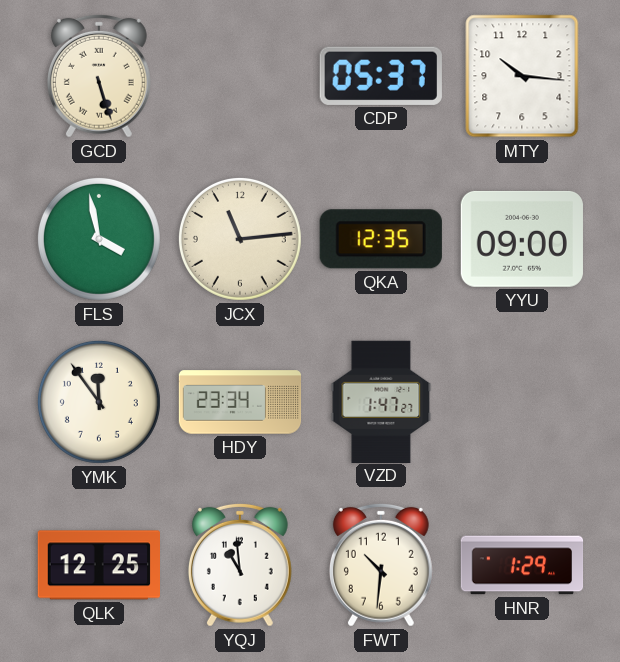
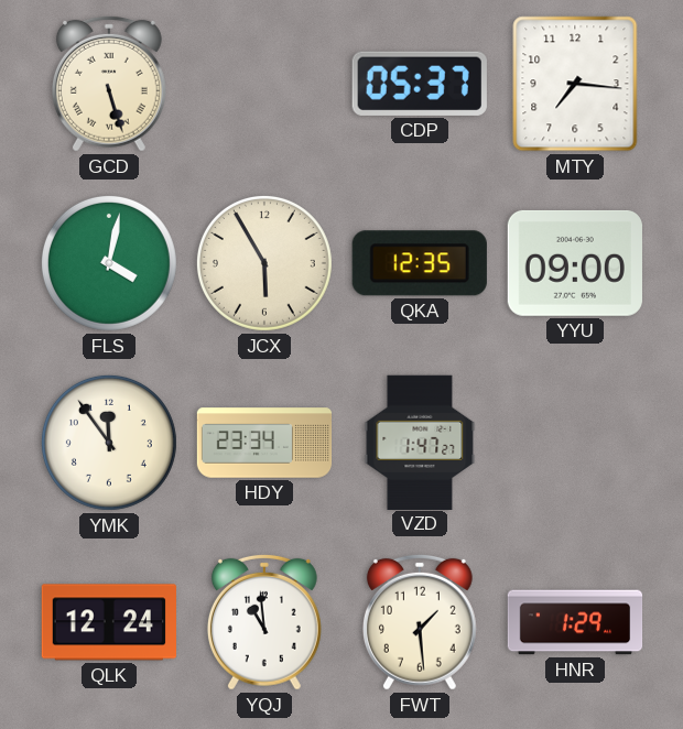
MTY: 10:16 -> 7:16 (575, 84)
FLS: 3:58 -> 4:02 (109, 263)
JCX: 11:14 -> 5:55 (264, 263)
QLK: 12:25 -> 12:24 (108, 622)
FWT: 10:31 -> 1:29 (420, 622)
